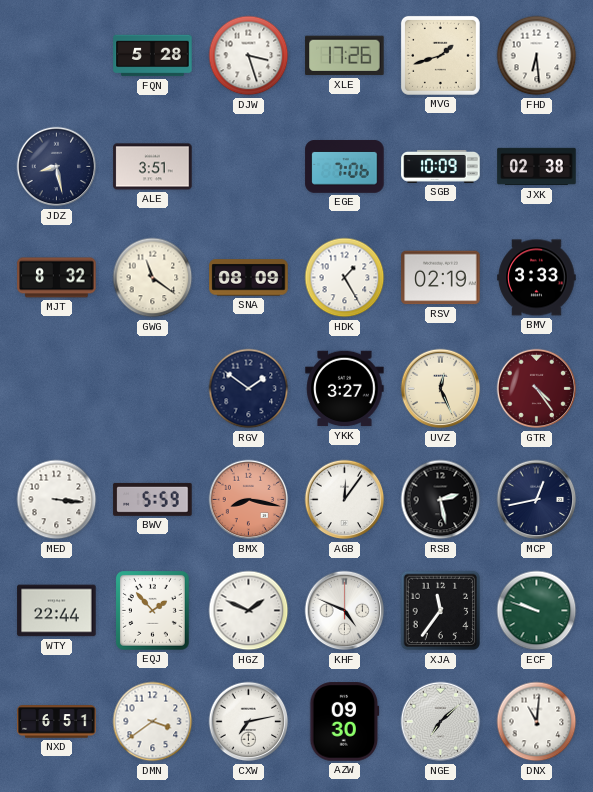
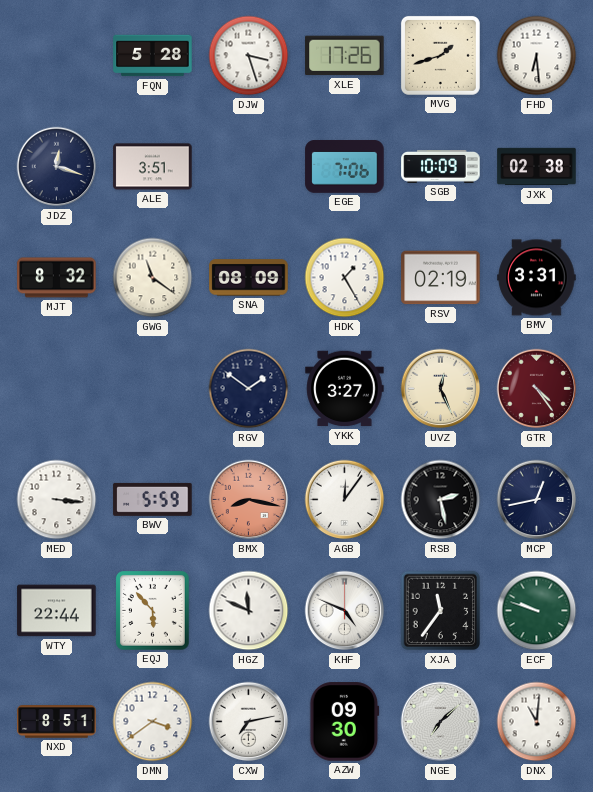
JDZ: 8:28 -> 12:18 (57, 167)
BMV: 3:33 -> 3:31 (537, 278)
EQJ: 1:53 -> 5:53 (153, 611)
HGZ: 1:49 -> 11:49 (249, 611)
NXD: 6:51 -> 8:51 (57, 722)
